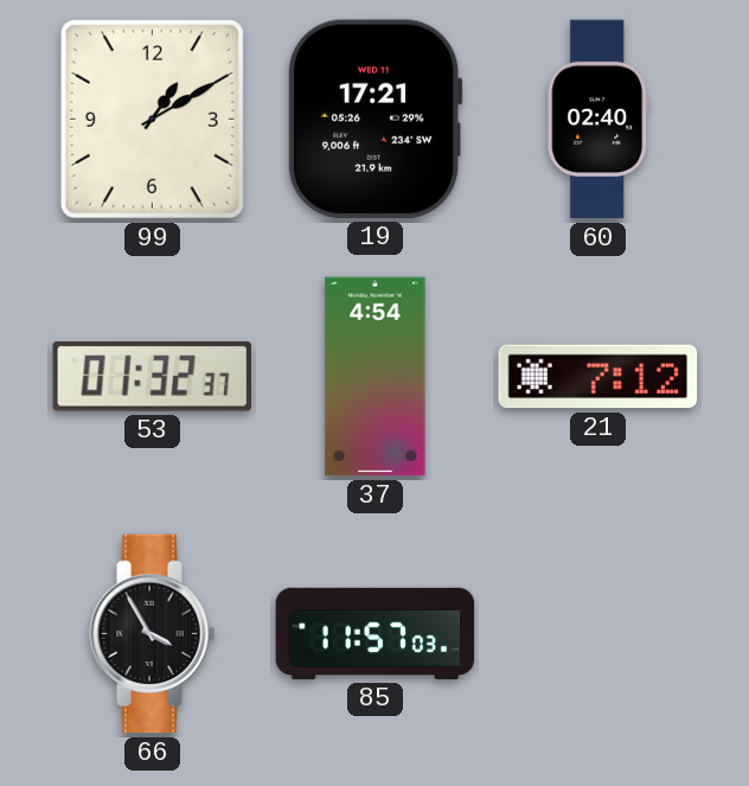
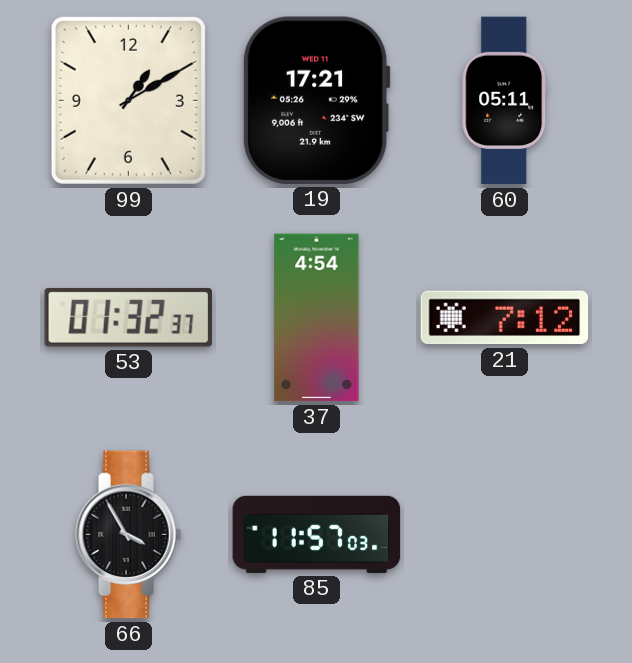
60: 02:40 -> 05:11 (505, 101)
